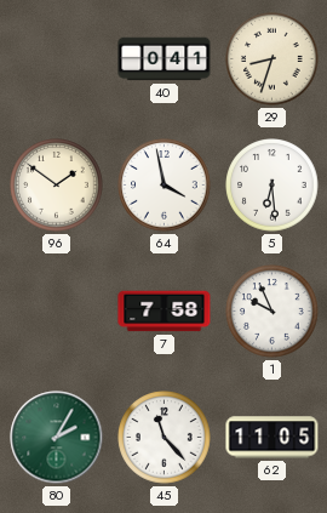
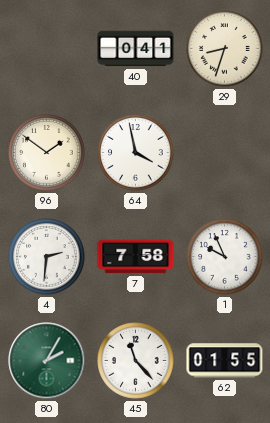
5: 6:29 -> none (272, 186)
4: none -> 2:31 (47, 257)
62: 11:05 -> 01:55 (225, 361)
